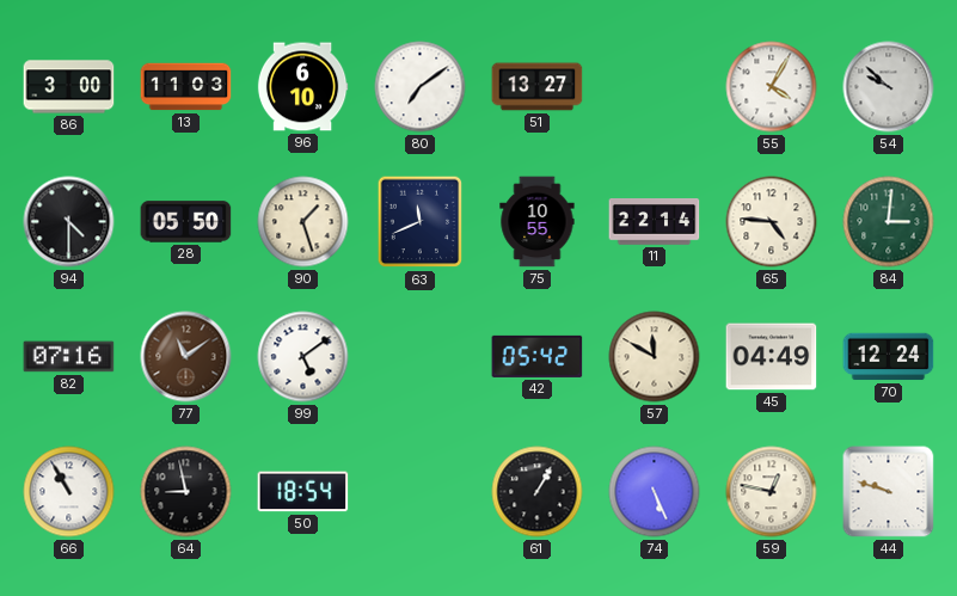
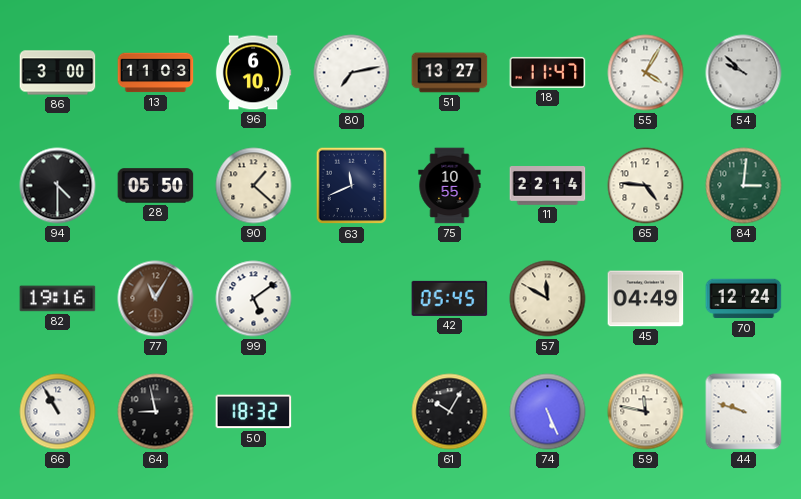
80: 7:09 -> 7:13 (352, 73)
18: none -> 11:47 (548, 72)
90: 1:27 -> 1:22 (254, 186)
82: 07:16 -> 19:16 (58, 299)
77: 11:09 -> 11:05 (156, 299)
42: 05:42 -> 05:45 (450, 298)
50: 18:54 -> 18:32 (254, 412)
61: 1:05 -> 10:05 (450, 412)
59: 12:47 -> 11:47 (646, 412)
